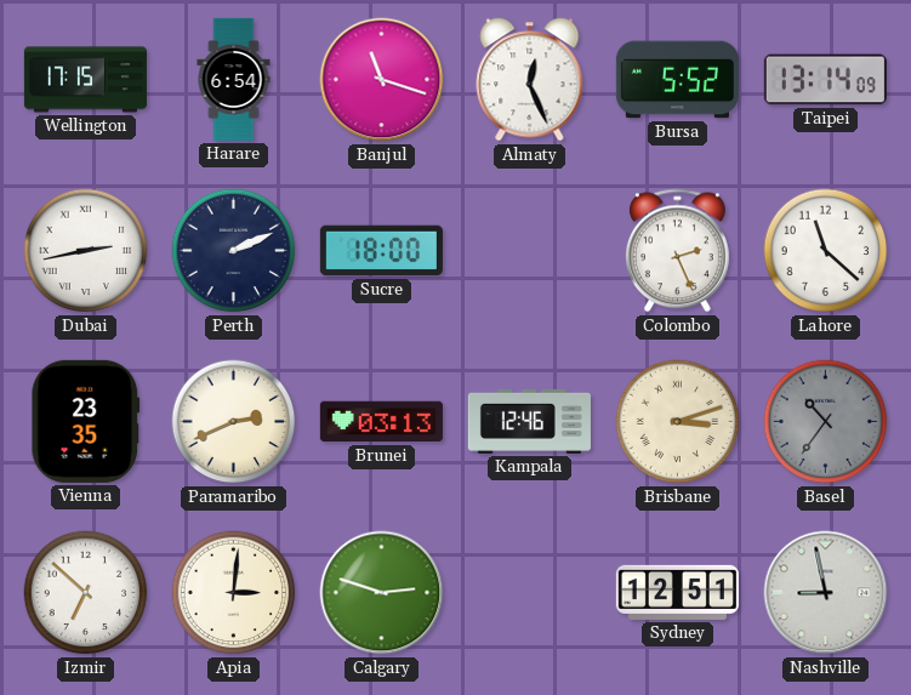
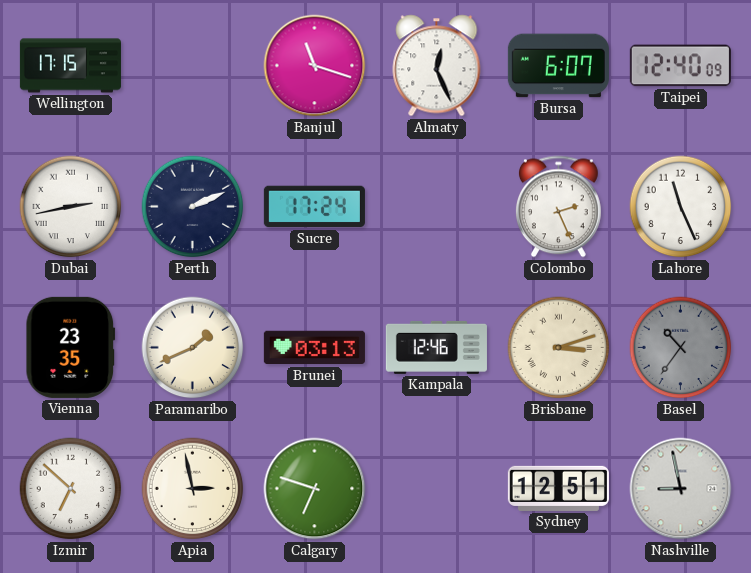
Harare: 6:54 -> none (234, 79)
Bursa: 5:52 -> 6:07 (558, 66)
Taipei: 13:14 -> 12:40 (680, 66)
Sucre: 18:00 -> 17:24 (314, 207)
Lahore: 11:22 -> 11:26 (681, 207)
Paramaribo: 2:41 -> 1:41 (193, 348)
Apia: 3:01 -> 2:58 (193, 489)
Calgary: 2:48 -> 6:48 (315, 489)
